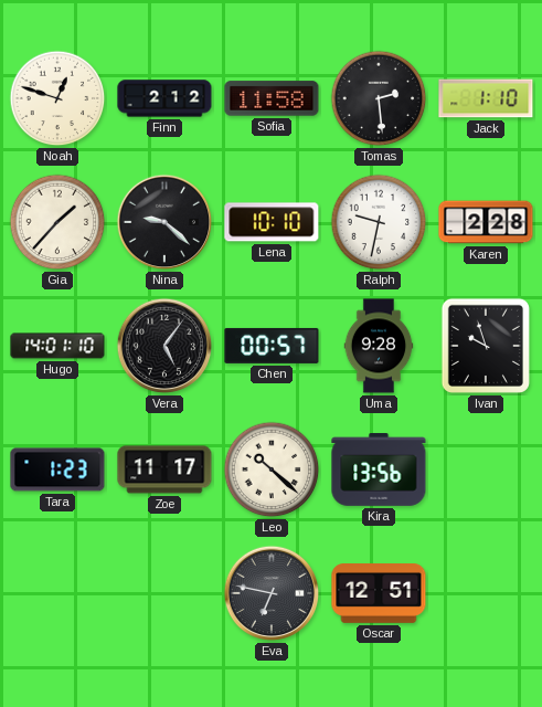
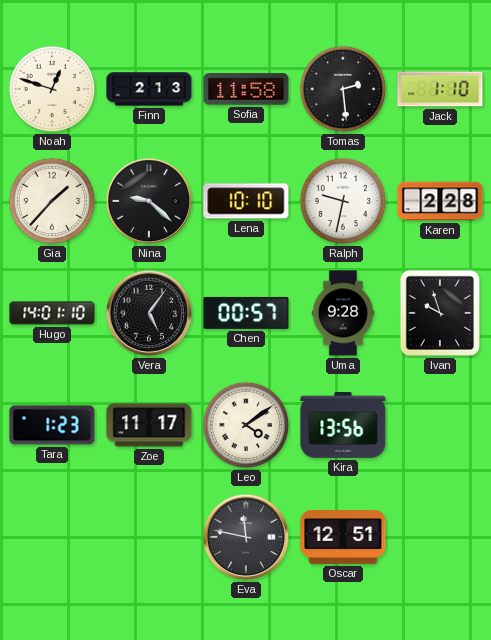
Finn: 2:12 -> 2:13 (149, 89)
Leo: 10:22 -> 4:09 (246, 425)
Eva: 6:47 -> 11:47 (246, 537)
